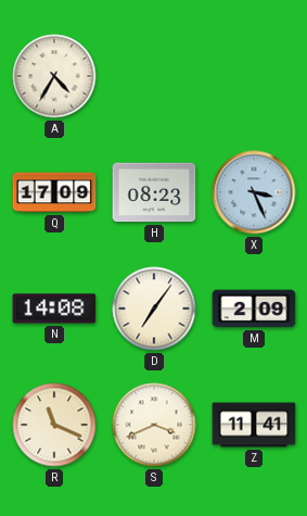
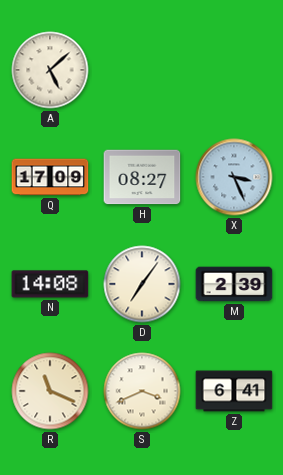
A: 4:35 -> 5:08 (50, 70)
H: 08:23 -> 08:27 (142, 177)
M: 2:09 -> 2:39 (234, 284)
Z: 11:41 -> 6:41 (234, 391)
